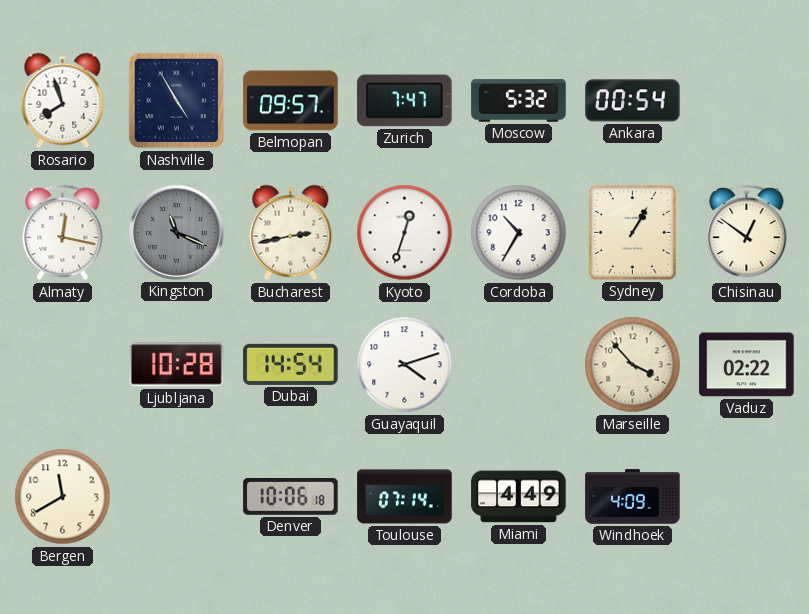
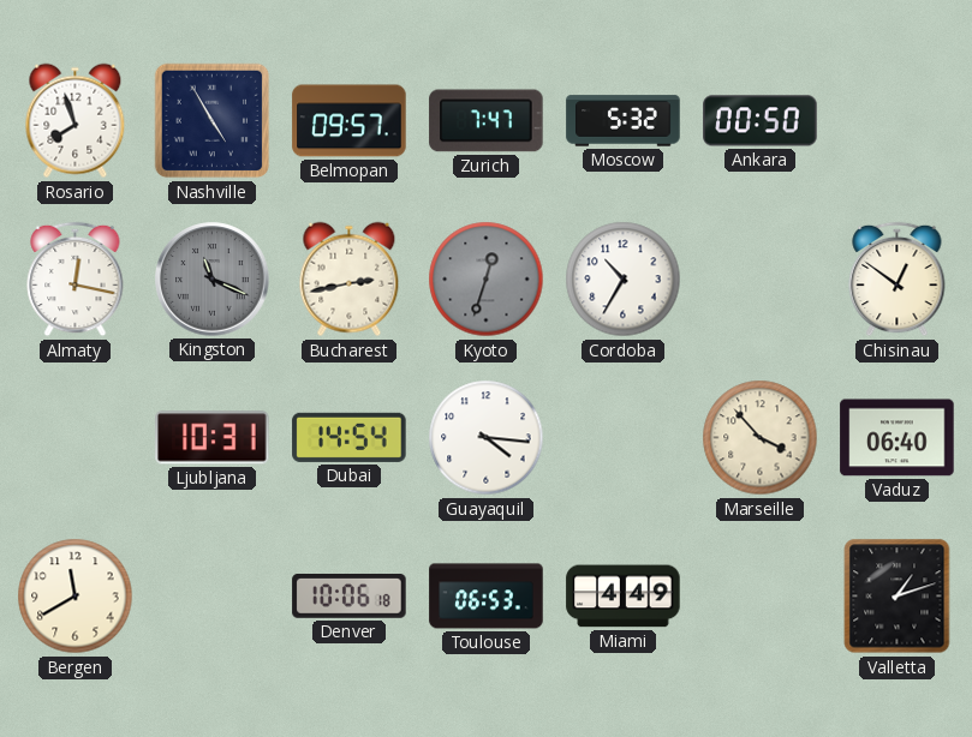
Ankara: 00:54 -> 00:50 (761, 121)
Kyoto dial: white -> grey (487, 280)
Sydney: 1:05 -> none (632, 232)
Ljubljana: 10:28 -> 10:31 (213, 438)
Guayaquil: 4:12 -> 4:16 (487, 438)
Vaduz: 02:22 -> 06:40 (898, 438)
Toulouse: 07:14 -> 06:53 (487, 597)
Windhoek: 4:09 -> none (633, 497)
Valletta: none -> 1:12 (898, 597)
